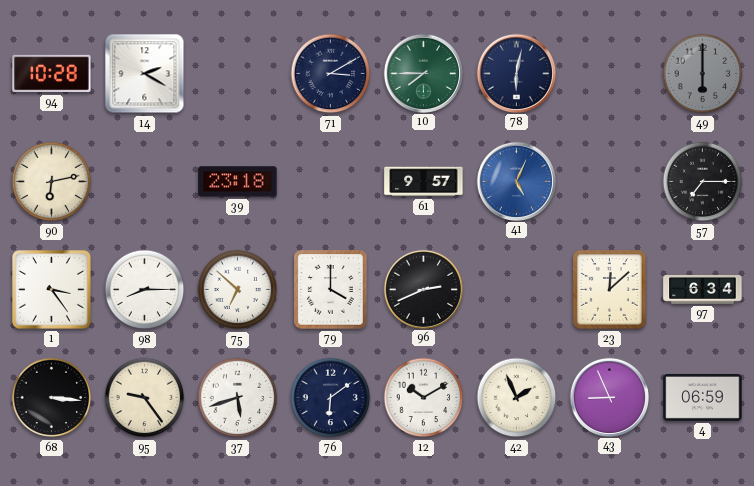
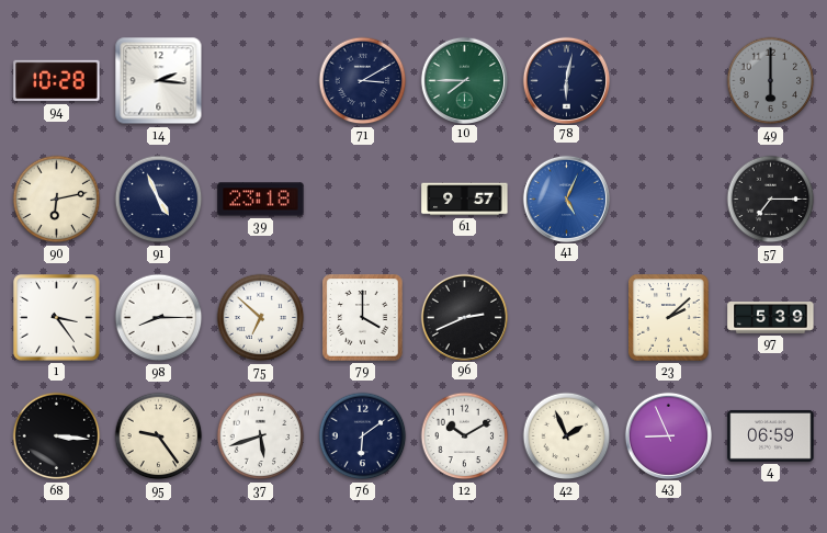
14: 2:20 -> 2:16 (159, 81)
91: none -> 4:56 (159, 200)
23: 12:08 -> 2:08 (669, 318)
97: 6:34 -> 5:39 (771, 318)
